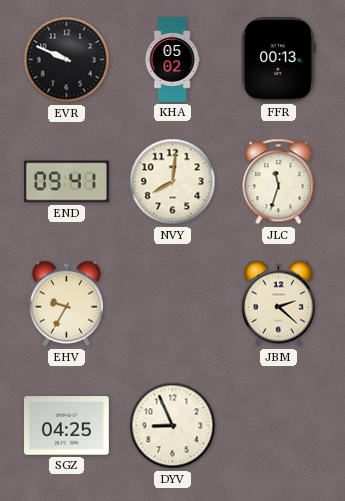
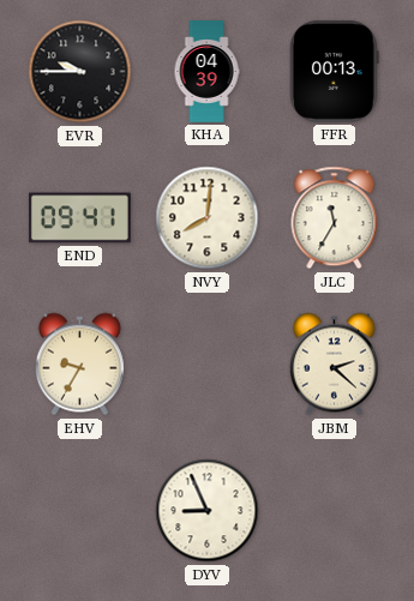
EVR: 9:49 -> 9:45 (80, 72)
KHA: 05:02 -> 04:39 (206, 72)
JLC: 11:33 -> 11:35 (335, 218)
SGZ: 04:25 -> none (67, 426)
